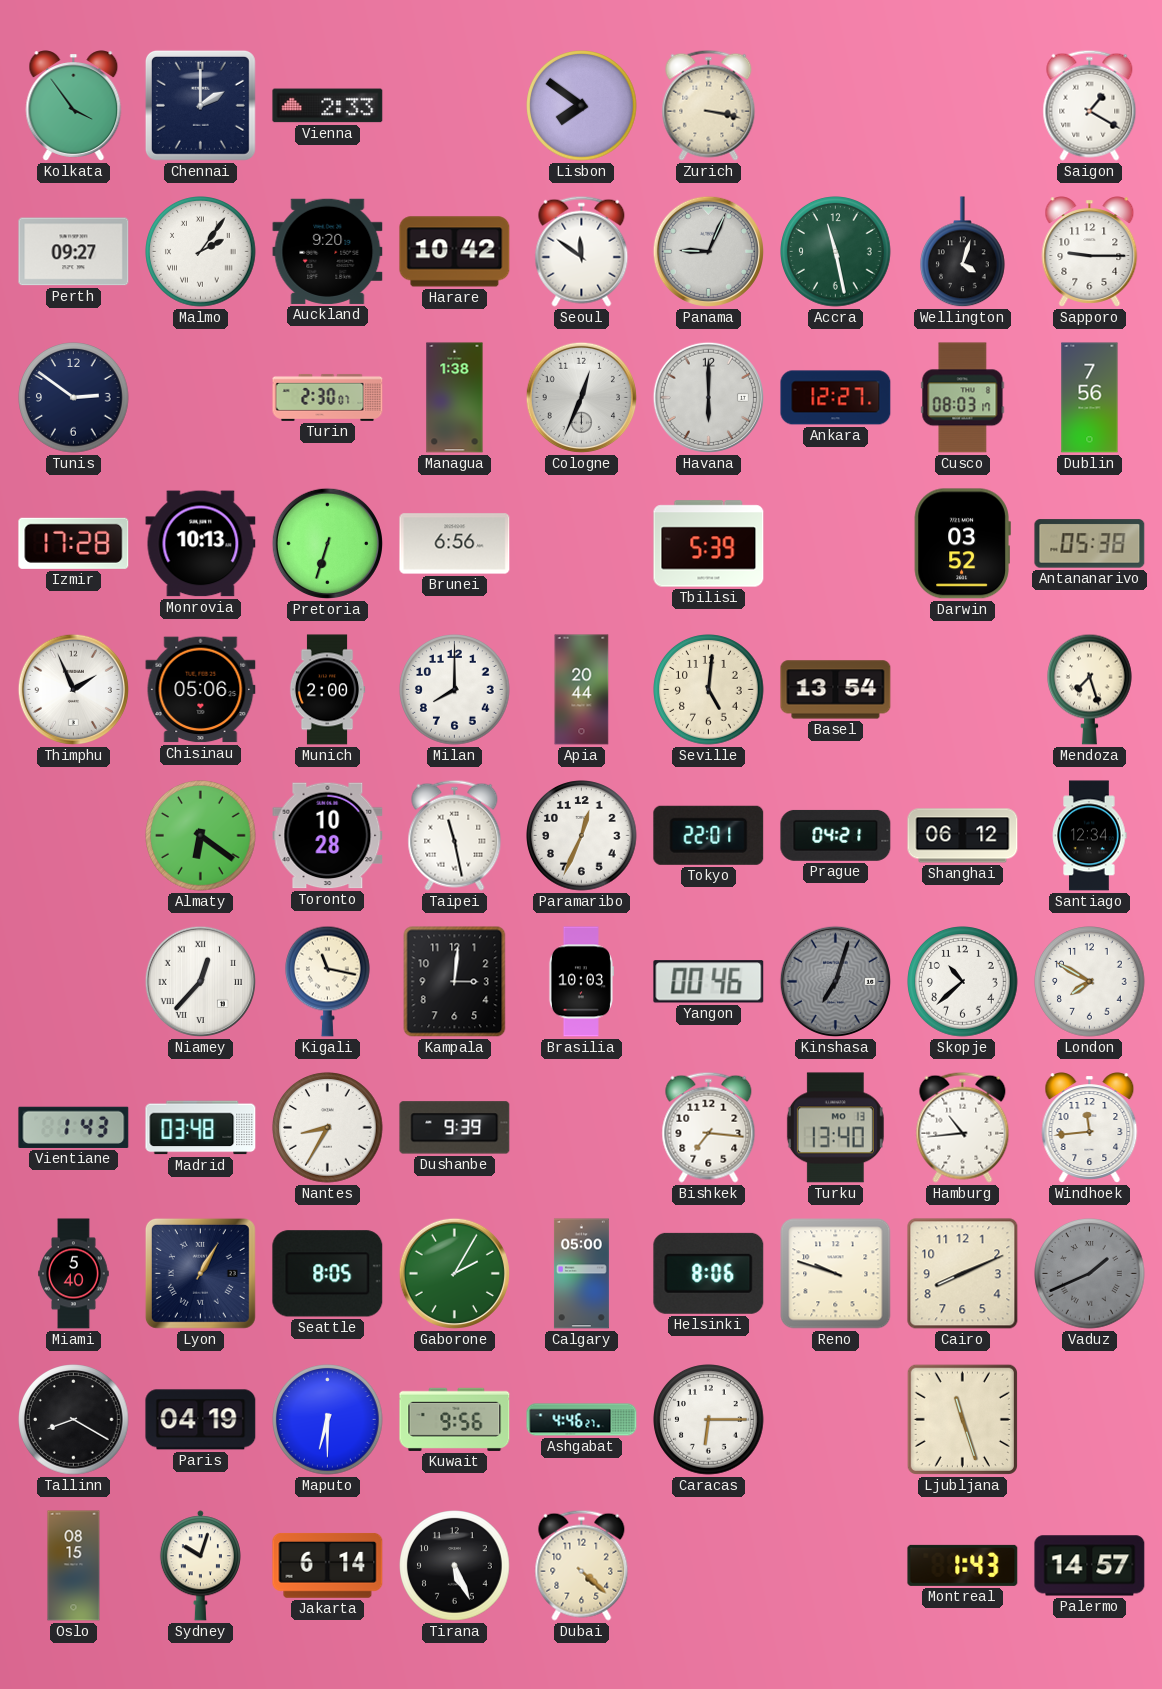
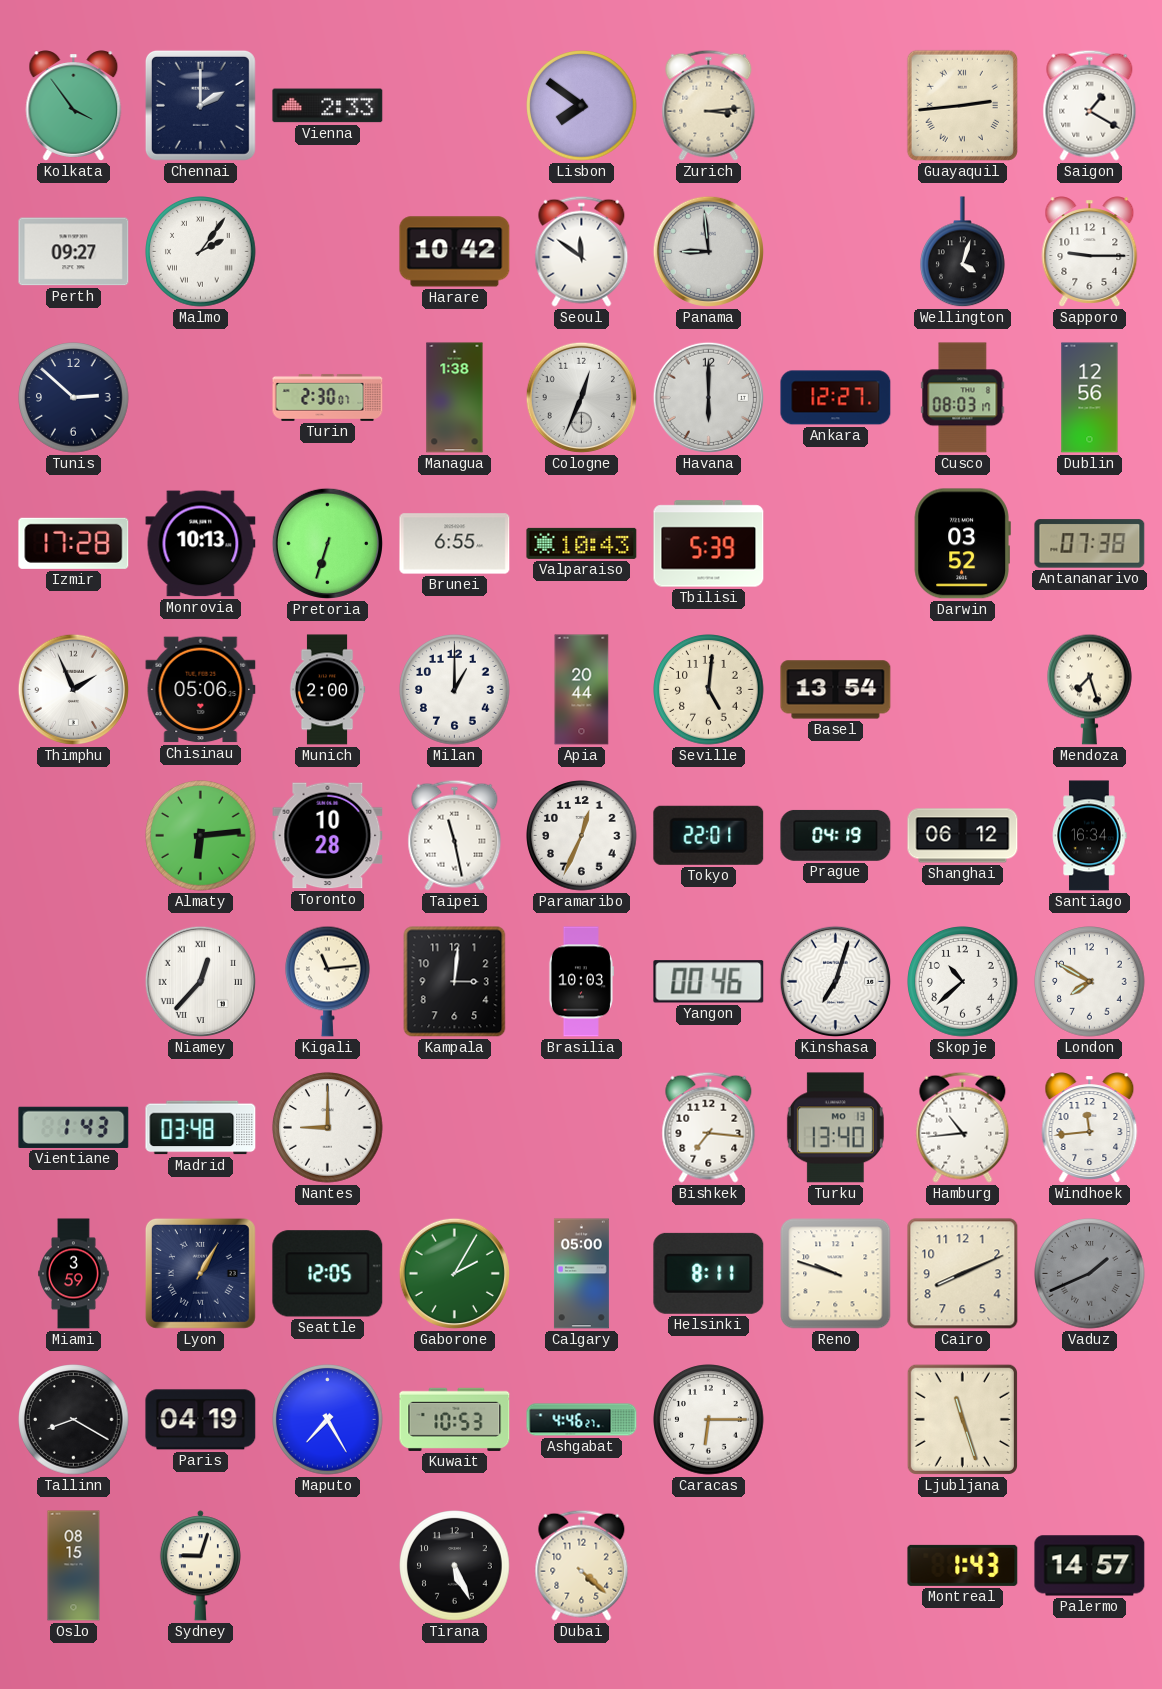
Zurich: 3:17 -> 3:14 (709, 105)
Guayaquil: none -> 2:44 (962, 105)
Auckland: 9:20 -> none (328, 251)
Panama: 9:04 -> 8:59 (708, 251)
Accra: 11:28 -> none (836, 252)
Tunis: 2:51 -> 2:52 (74, 398)
Dublin: 7:56 -> 12:56 (1090, 398)
Brunei: 6:56 -> 6:55 (455, 544)
Valparaiso: none -> 10:43 (582, 543)
Antananarivo: 05:38 -> 07:38 (1090, 544)
Milan: 8:00 -> 1:00 (455, 690)
Almaty: 6:21 -> 6:14 (201, 836)
Prague: 04:21 -> 04:19 (836, 835)
Santiago: 12:34 -> 16:34 (1089, 836)
Kigali: 11:17 -> 11:14 (328, 981)
Kinshasa dial: grey -> white (835, 981)
Nantes: 8:35 -> 9:00 (328, 1128)
Dushanbe: 9:39 -> none (455, 1128)
Miami: 5:40 -> 3:59 (74, 1274)
Seattle: 8:05 -> 12:05 (328, 1274)
Helsinki: 8:06 -> 8:11 (709, 1273)
Maputo: 6:30 -> 7:25 (328, 1420)
Kuwait: 9:56 -> 10:53 (455, 1419)
Sydney: 10:03 -> 9:03 (200, 1566)
Jakarta: 6:14 -> none (328, 1565)
